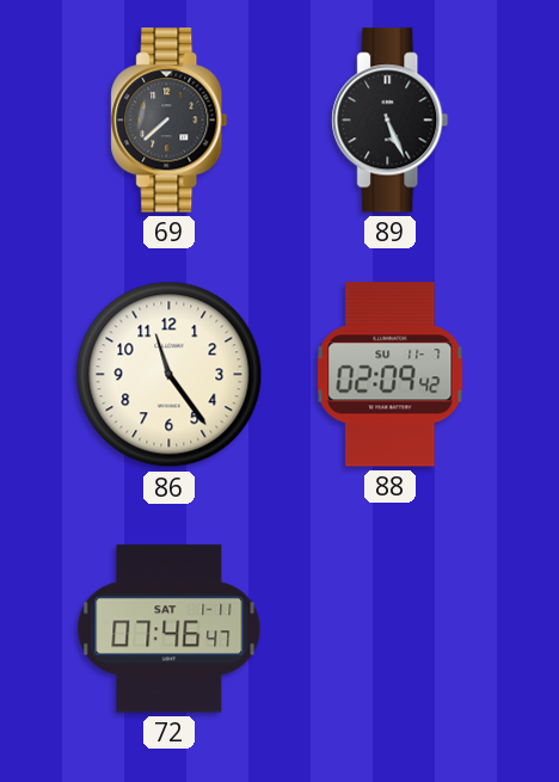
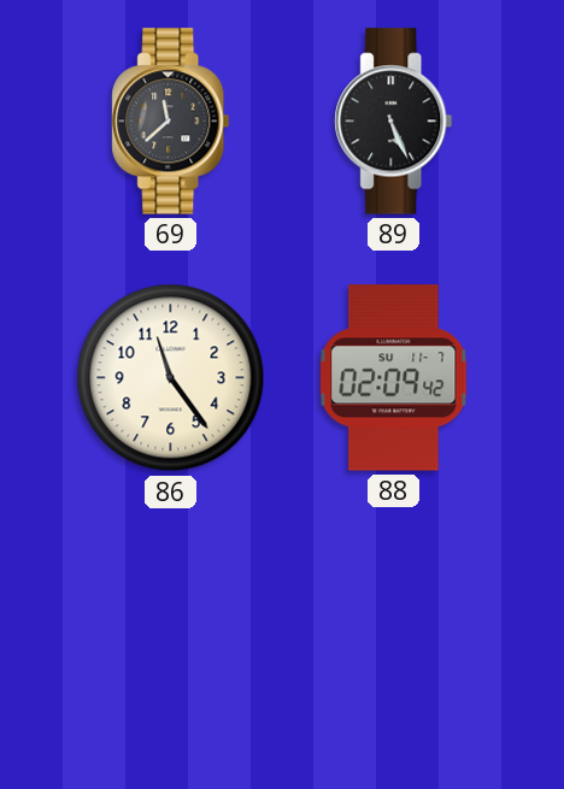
69: 7:38 -> 11:38 (171, 122)
72: 07:46 -> none (170, 629)
